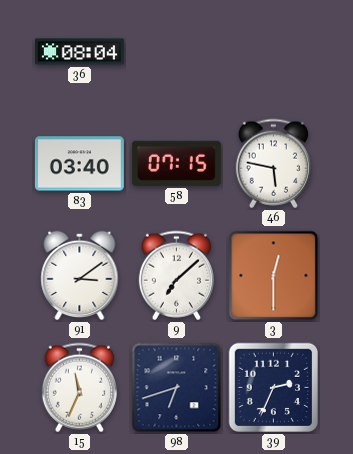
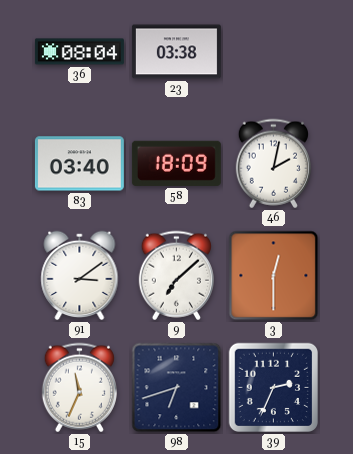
23: none -> 03:38 (176, 52)
58: 07:15 -> 18:09 (176, 163)
46: 5:47 -> 2:02 (273, 164)
